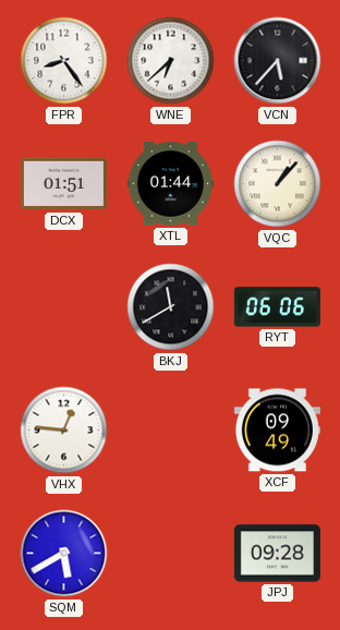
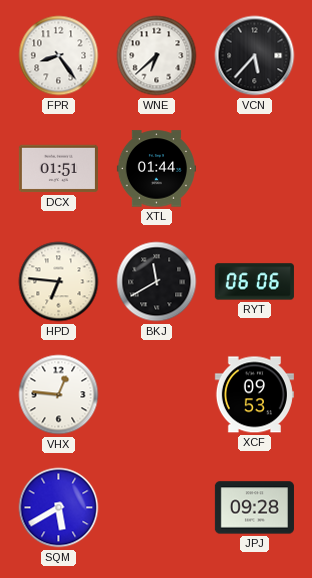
VQC: 1:07 -> none (278, 184)
HPD: none -> 6:46 (59, 282)
XCF: 09:49 -> 09:53 (254, 395)
